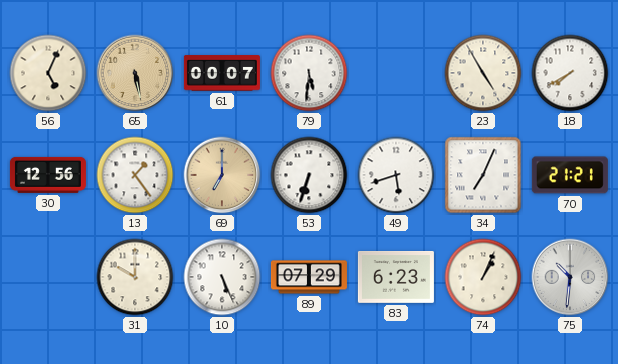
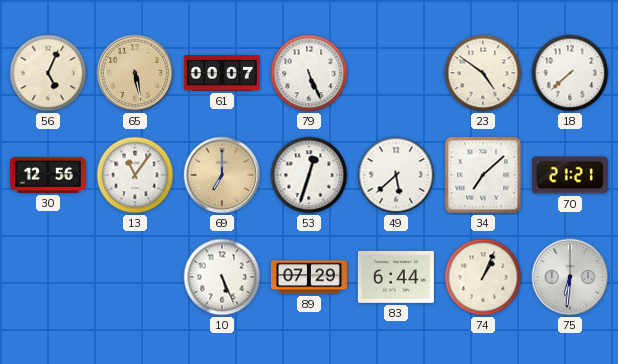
79: 5:31 -> 5:26 (309, 73)
23: 4:55 -> 4:51 (483, 73)
18: 7:40 -> 7:38 (570, 73)
13: 1:24 -> 11:06 (135, 175)
53: 6:33 -> 12:33 (309, 175)
49: 5:42 -> 5:38 (396, 175)
34: 7:04 -> 7:08 (483, 175)
31: 10:00 -> none (135, 277)
83: 6:23 -> 6:44 (396, 277)
75: 10:31 -> 6:31 (570, 277)
